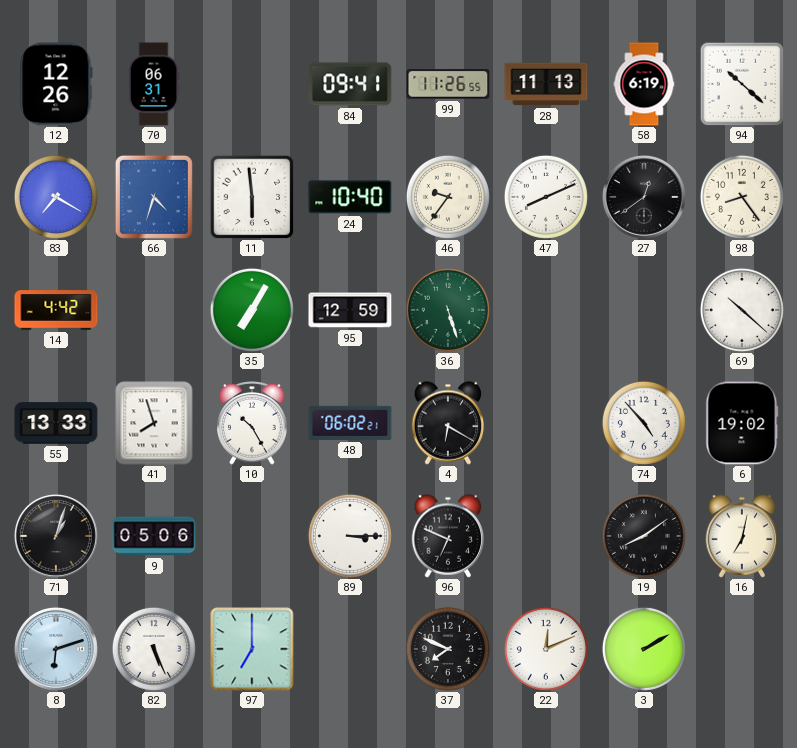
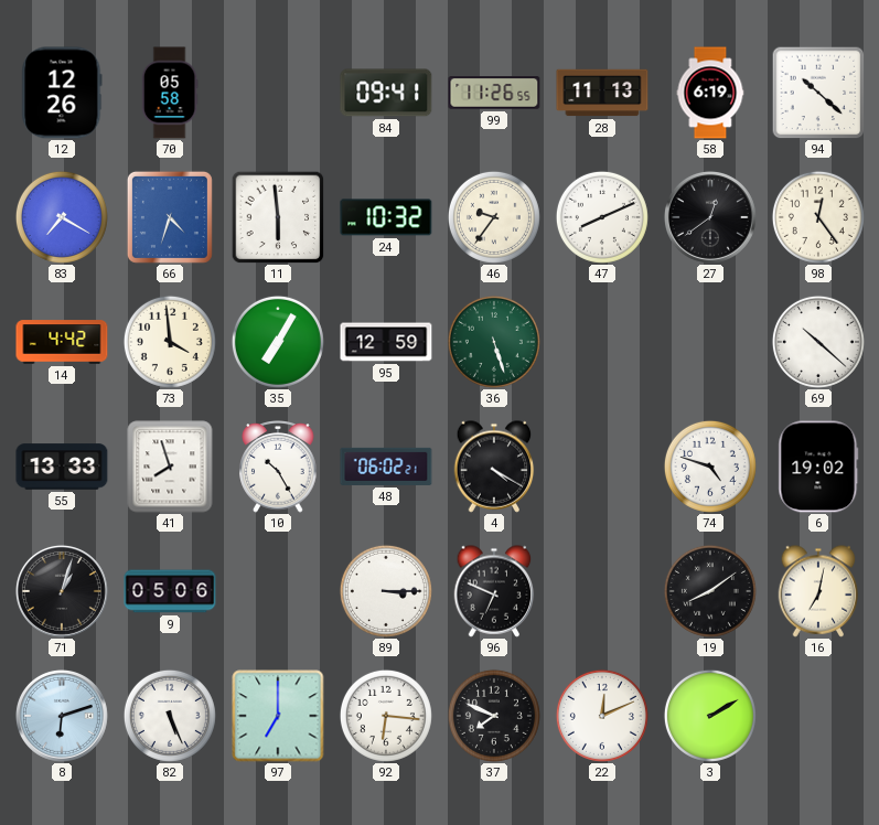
70: 06:31 -> 05:58 (170, 93)
24: 10:40 -> 10:32 (386, 217)
98: 8:24 -> 12:24 (818, 217)
73: none -> 3:59 (170, 342)
4: 6:20 -> 4:20 (494, 467)
74: 4:53 -> 4:48 (710, 467)
92: none -> 6:16 (386, 716)
